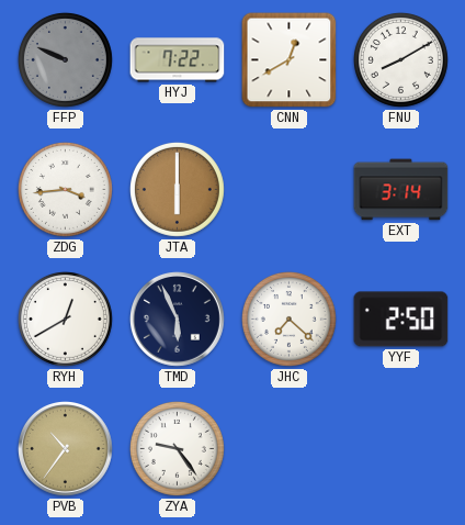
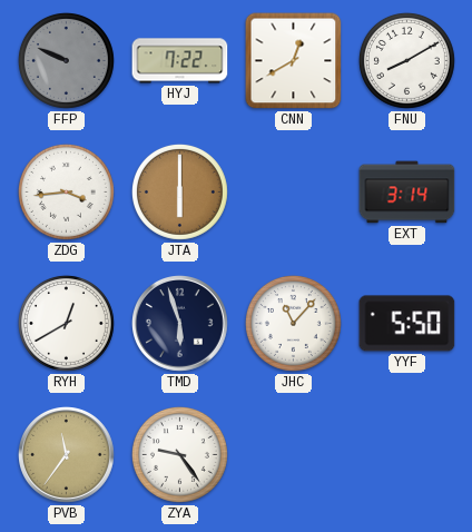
TMD: 5:56 -> 5:57 (180, 324)
JHC: 7:22 -> 11:07 (293, 323)
YYF: 2:50 -> 5:50 (407, 324)
PVB: 10:36 -> 11:36 (67, 455)
